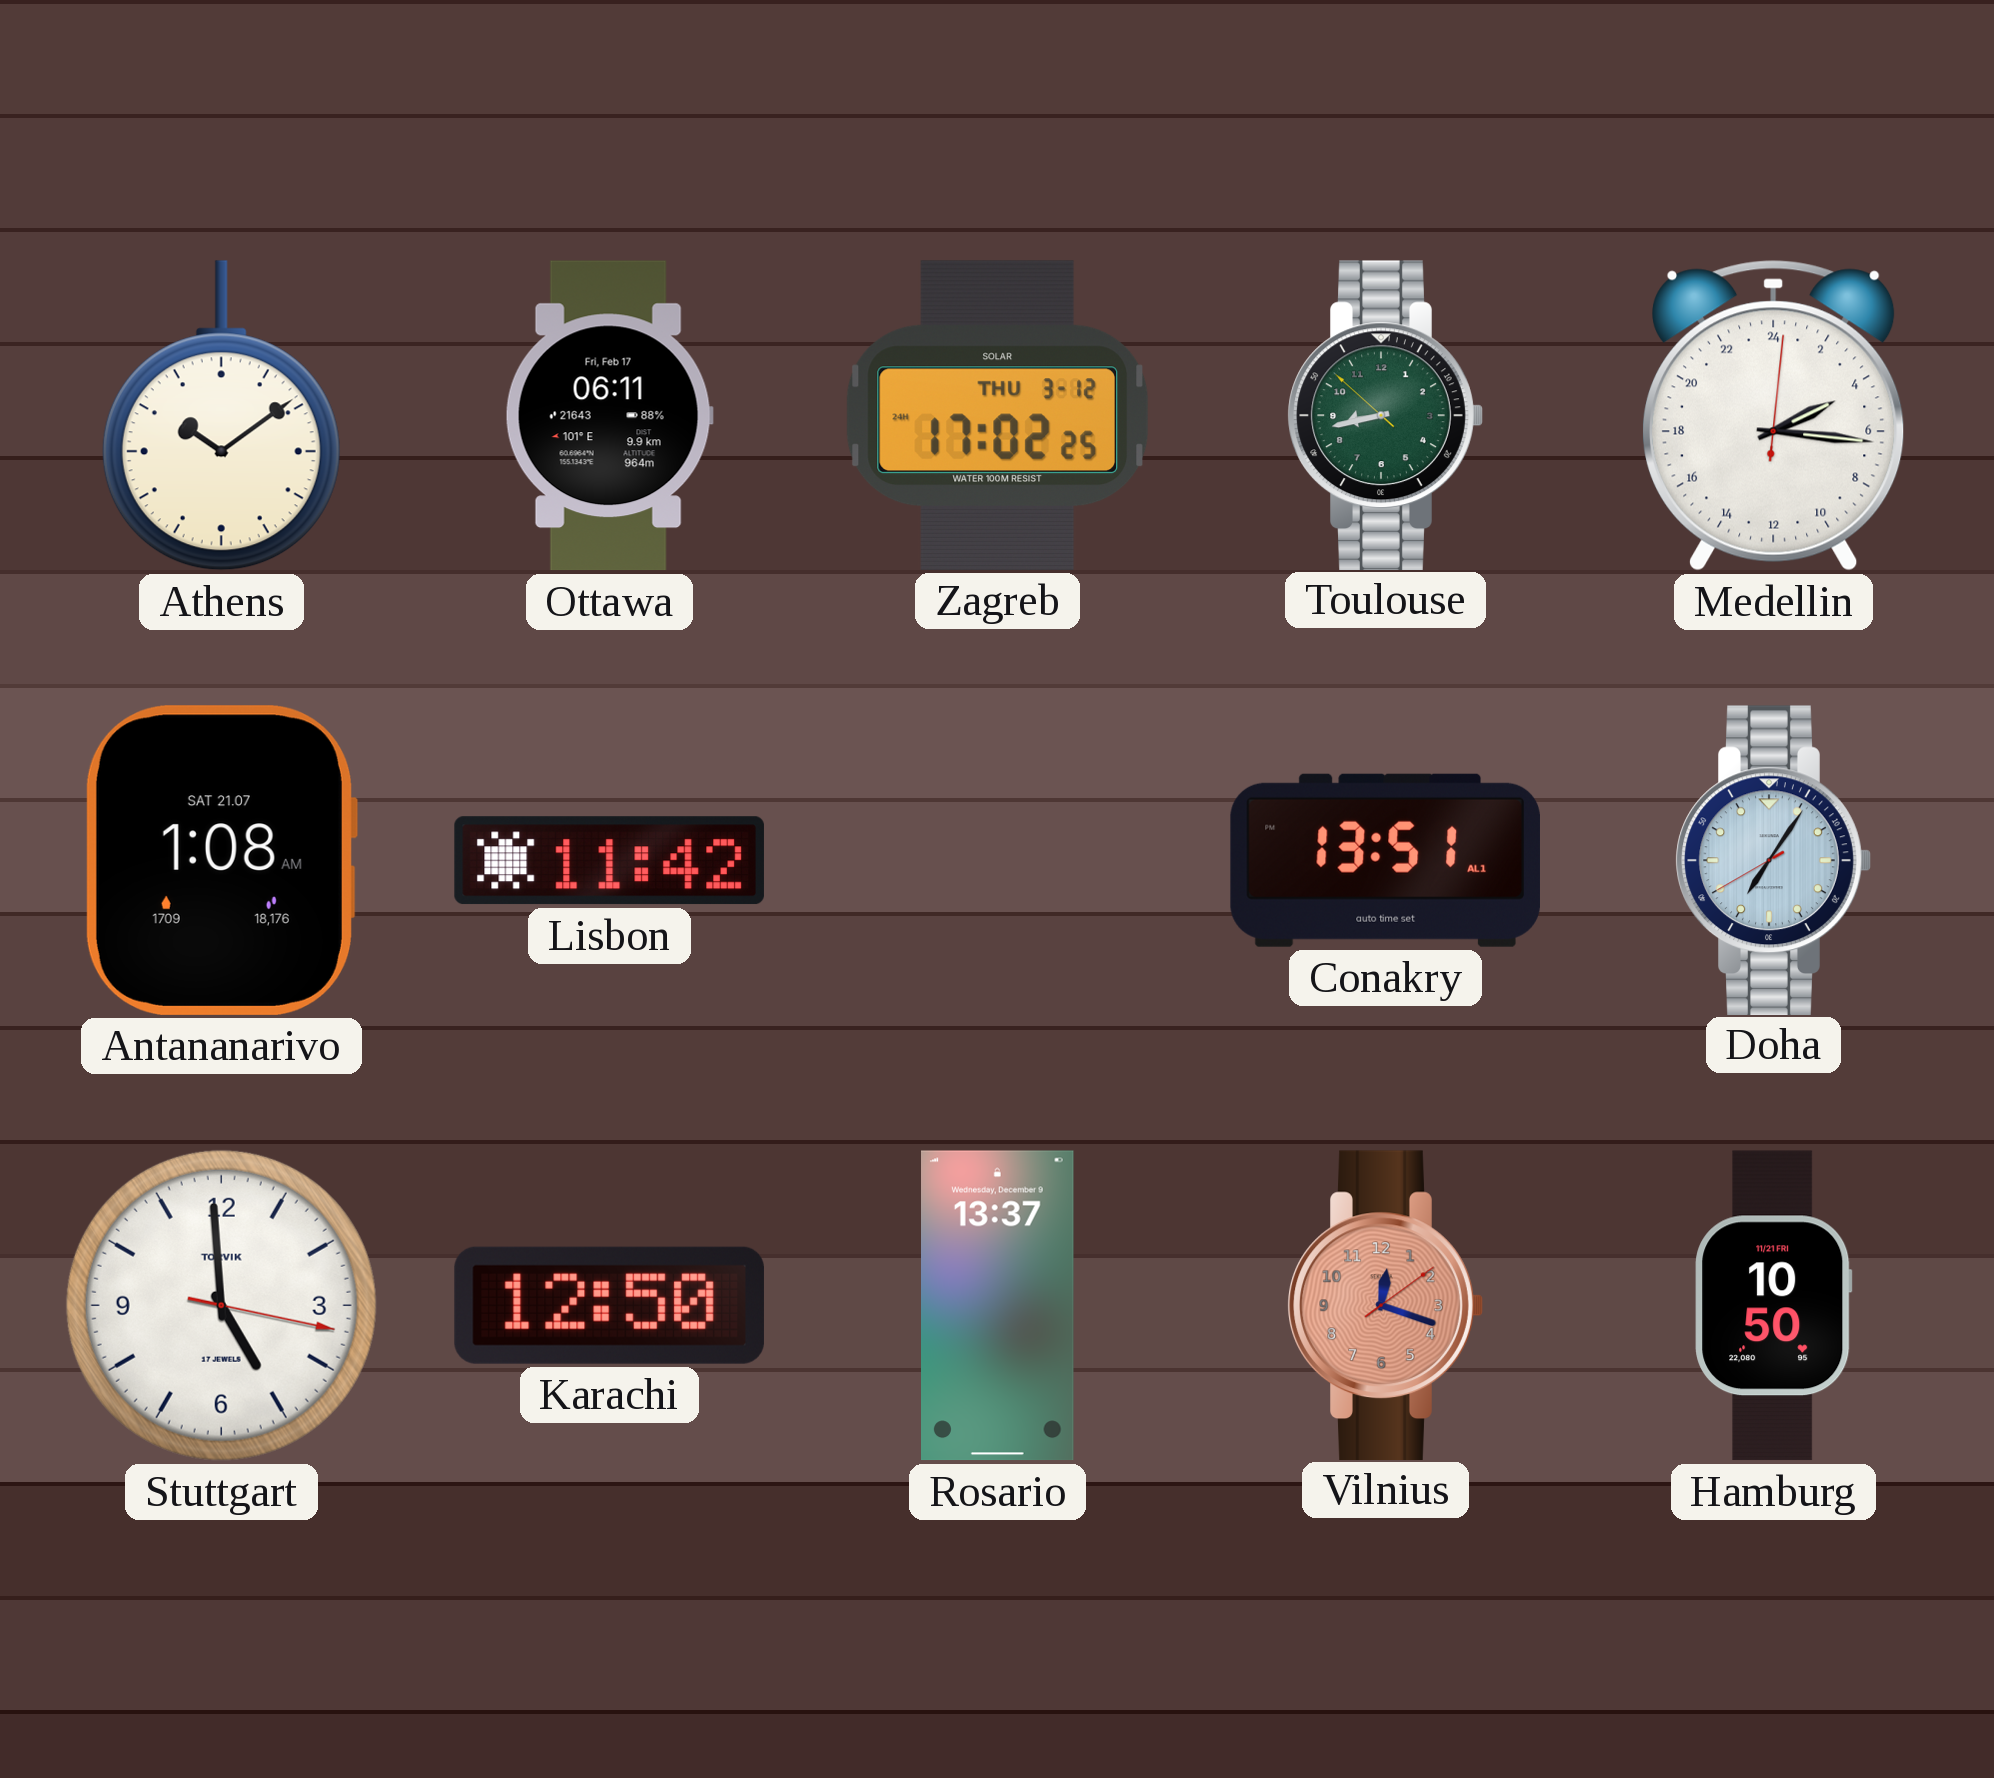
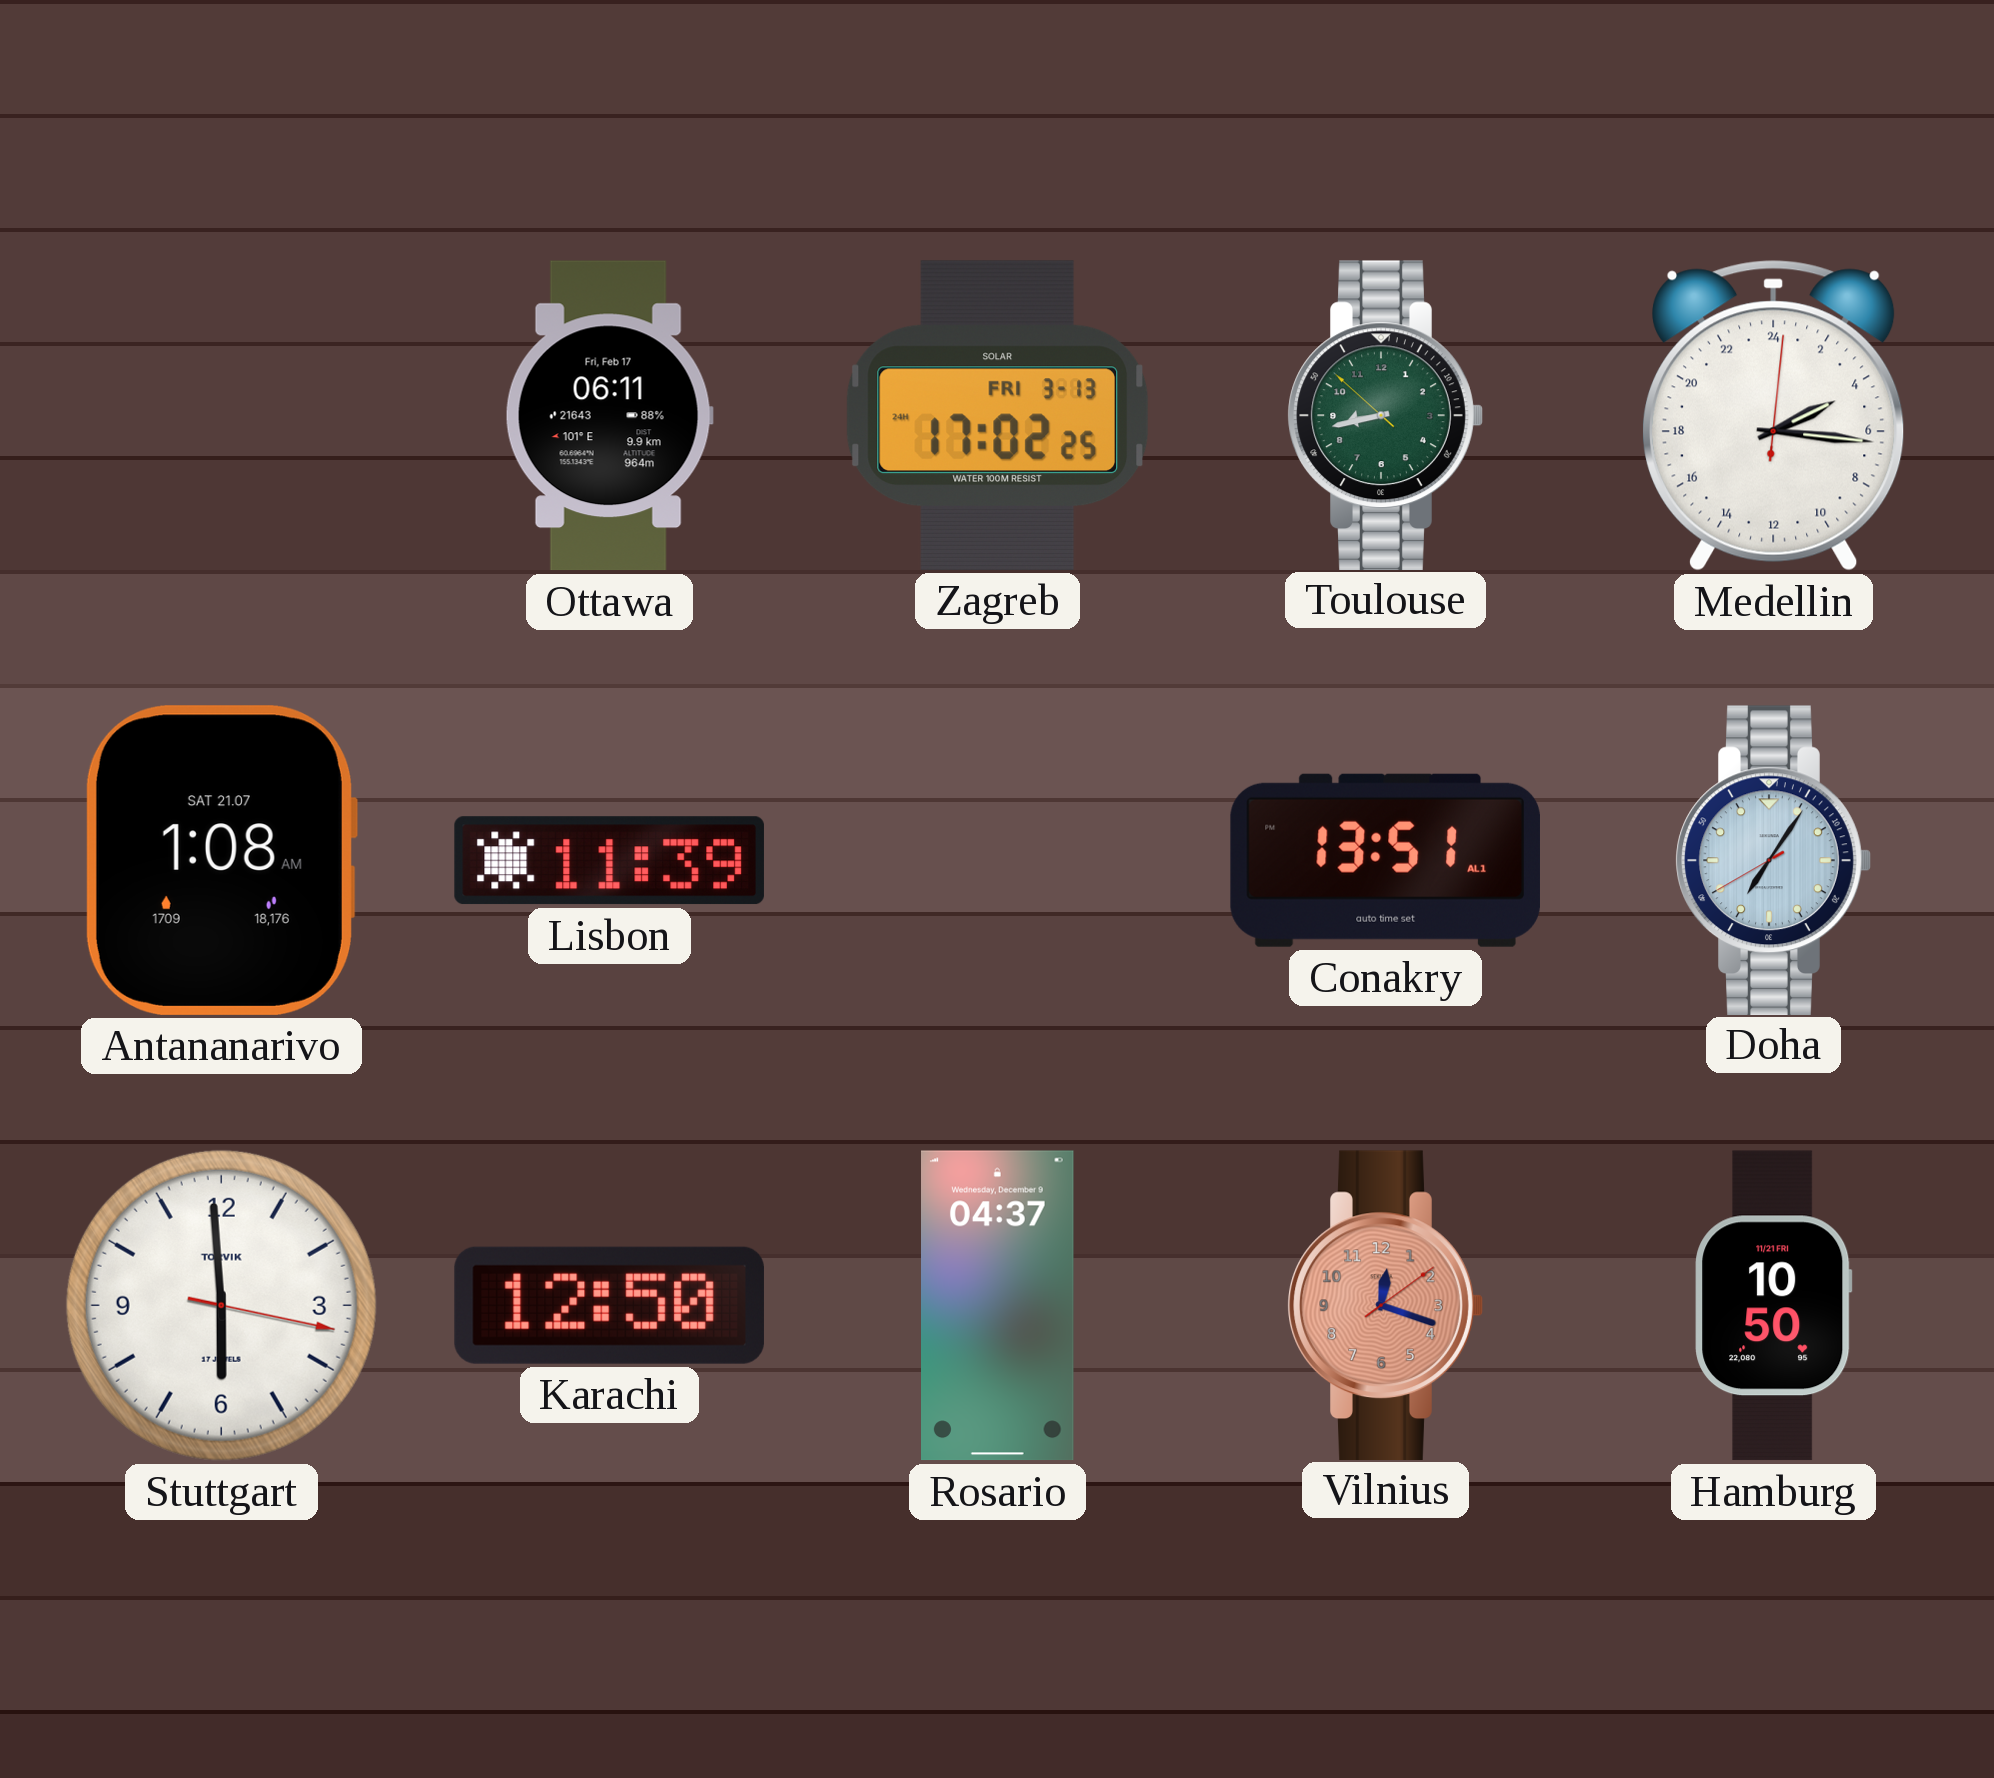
Athens: 10:09 -> none (221, 416)
Zagreb date: THU 3-12 -> FRI 3-13 (997, 415)
Lisbon: 11:42 -> 11:39 (609, 861)
Stuttgart: 4:59 -> 5:59 (221, 1305)
Rosario: 13:37 -> 04:37 (998, 1306)
